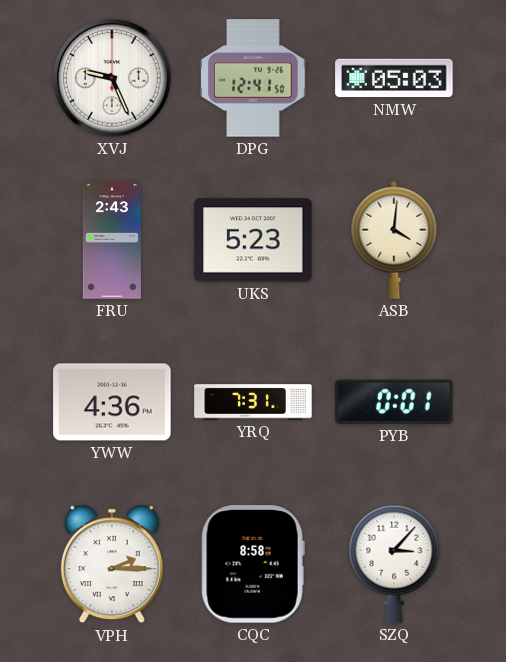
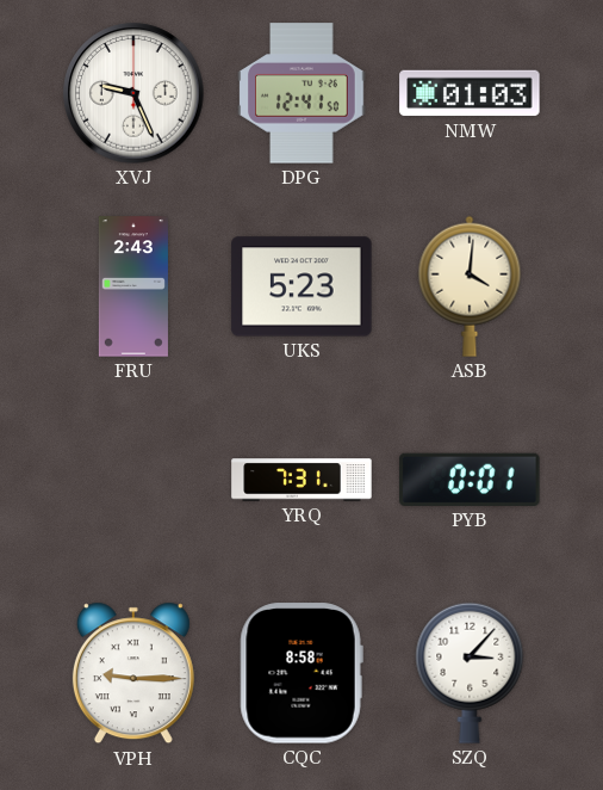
NMW: 05:03 -> 01:03 (470, 93)
YWW: 4:36 -> none (112, 402)
VPH: 2:15 -> 9:15 (133, 673)
